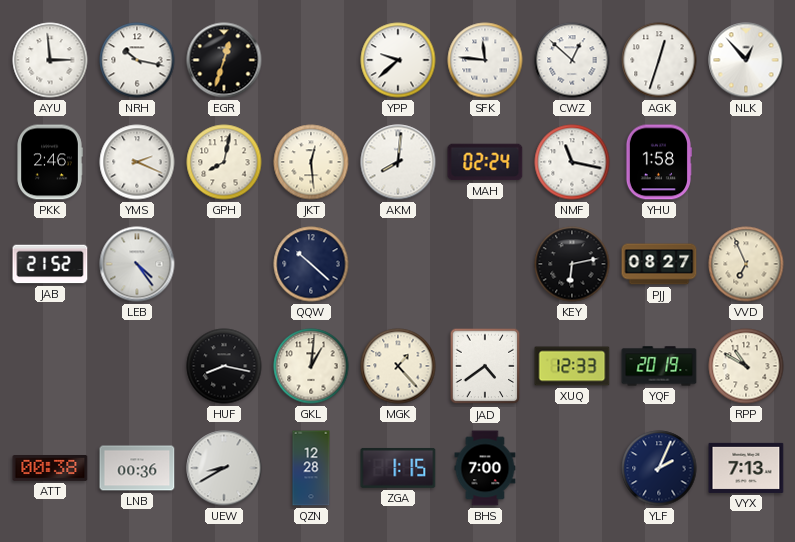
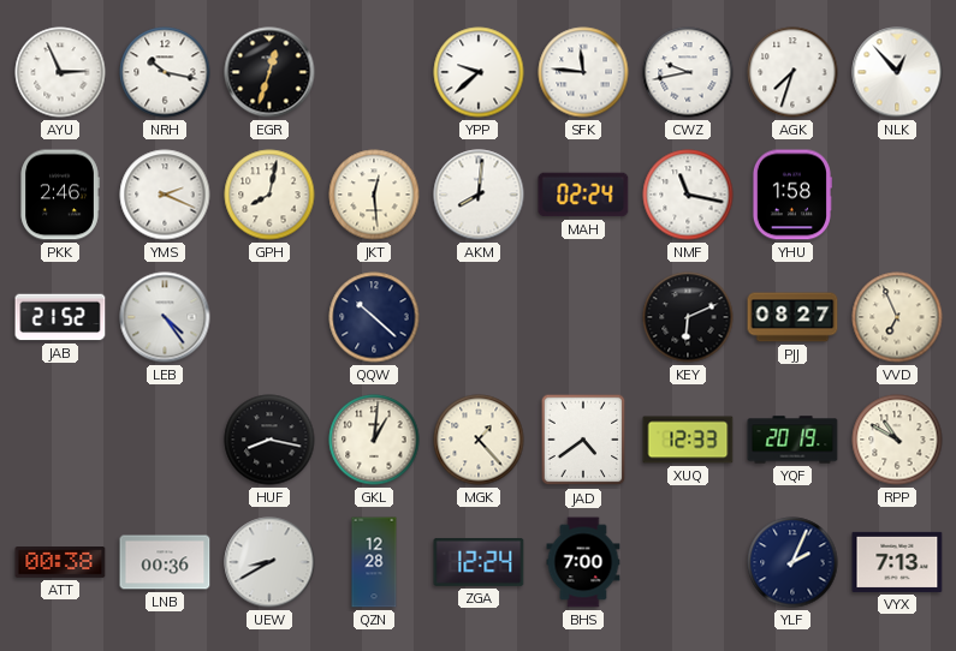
AYU: 2:59 -> 2:56 (60, 72)
CWZ: 12:52 -> 9:43 (688, 72)
AGK: 12:33 -> 7:33 (792, 72)
KEY: 6:13 -> 6:11 (688, 317)
ZGA: 1:15 -> 12:24 (479, 562)
